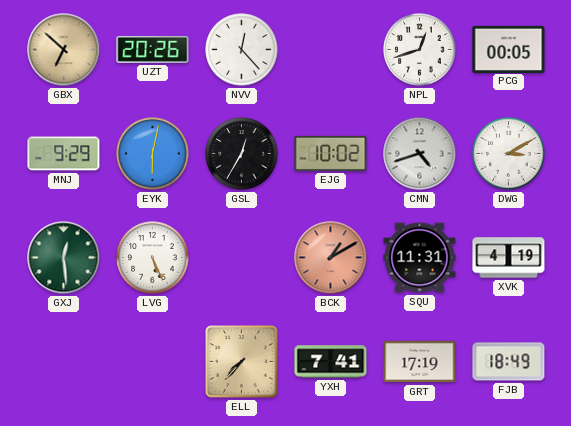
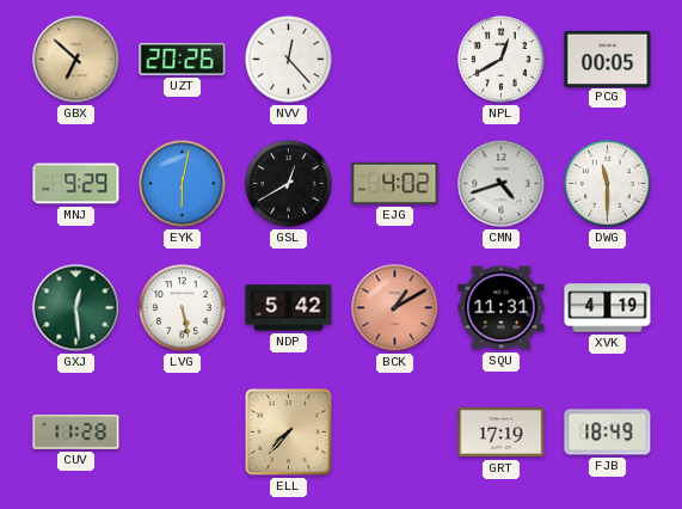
NPL: 12:42 -> 12:40 (502, 60)
GSL: 12:35 -> 12:40 (289, 184)
EJG: 10:02 -> 4:02 (395, 183)
DWG: 3:10 -> 11:30 (608, 184)
LVG: 5:26 -> 5:28 (183, 308)
NDP: none -> 5:42 (289, 308)
CUV: none -> 11:28 (76, 433)
YXH: 7:41 -> none (331, 362)
